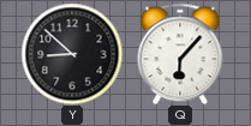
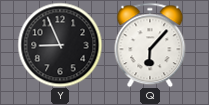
Y: 8:52 -> 8:56 (60, 45)
